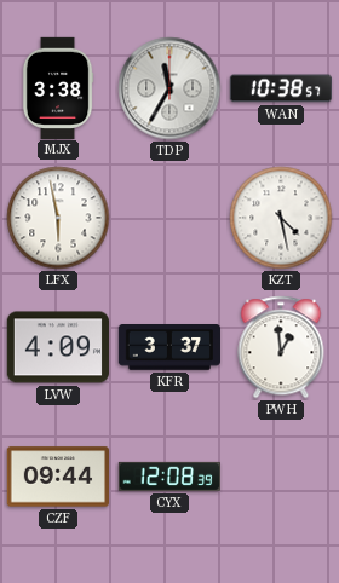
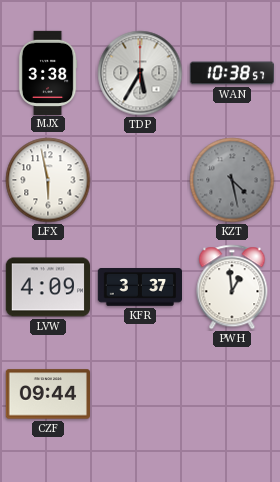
TDP: 11:35 -> 5:35 (140, 73)
KZT dial: white -> grey (232, 180)
CYX: 12:08 -> none (168, 477)
